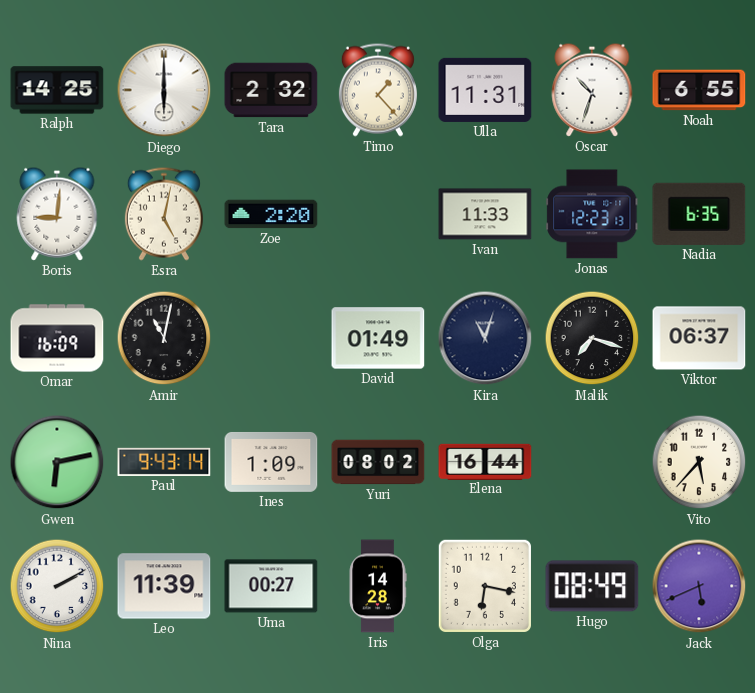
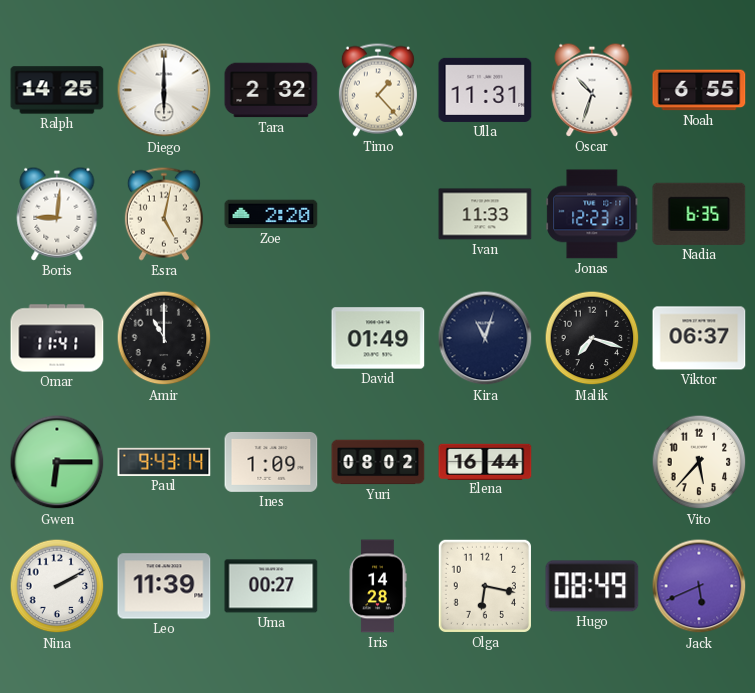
Omar: 16:09 -> 11:41 (57, 338)
Amir: 11:02 -> 11:00 (164, 338)
Gwen: 6:13 -> 6:15 (57, 462)
